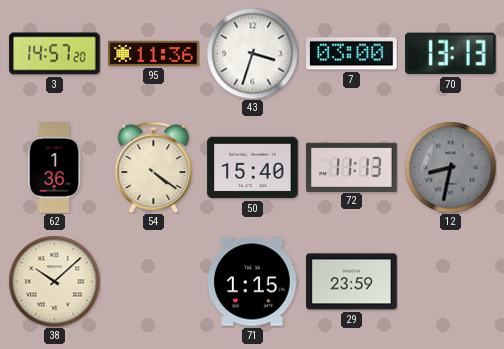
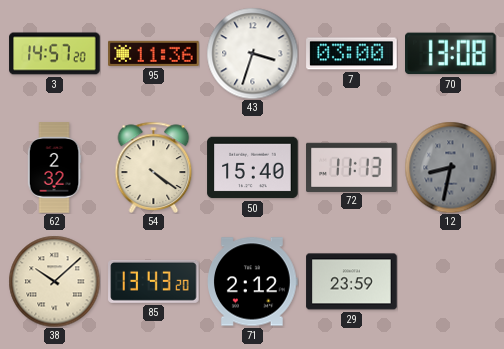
70: 13:13 -> 13:08 (451, 54)
62: 1:36 -> 2:32 (54, 168)
85: none -> 13:43 (154, 281)
71: 1:15 -> 2:12 (253, 282)
